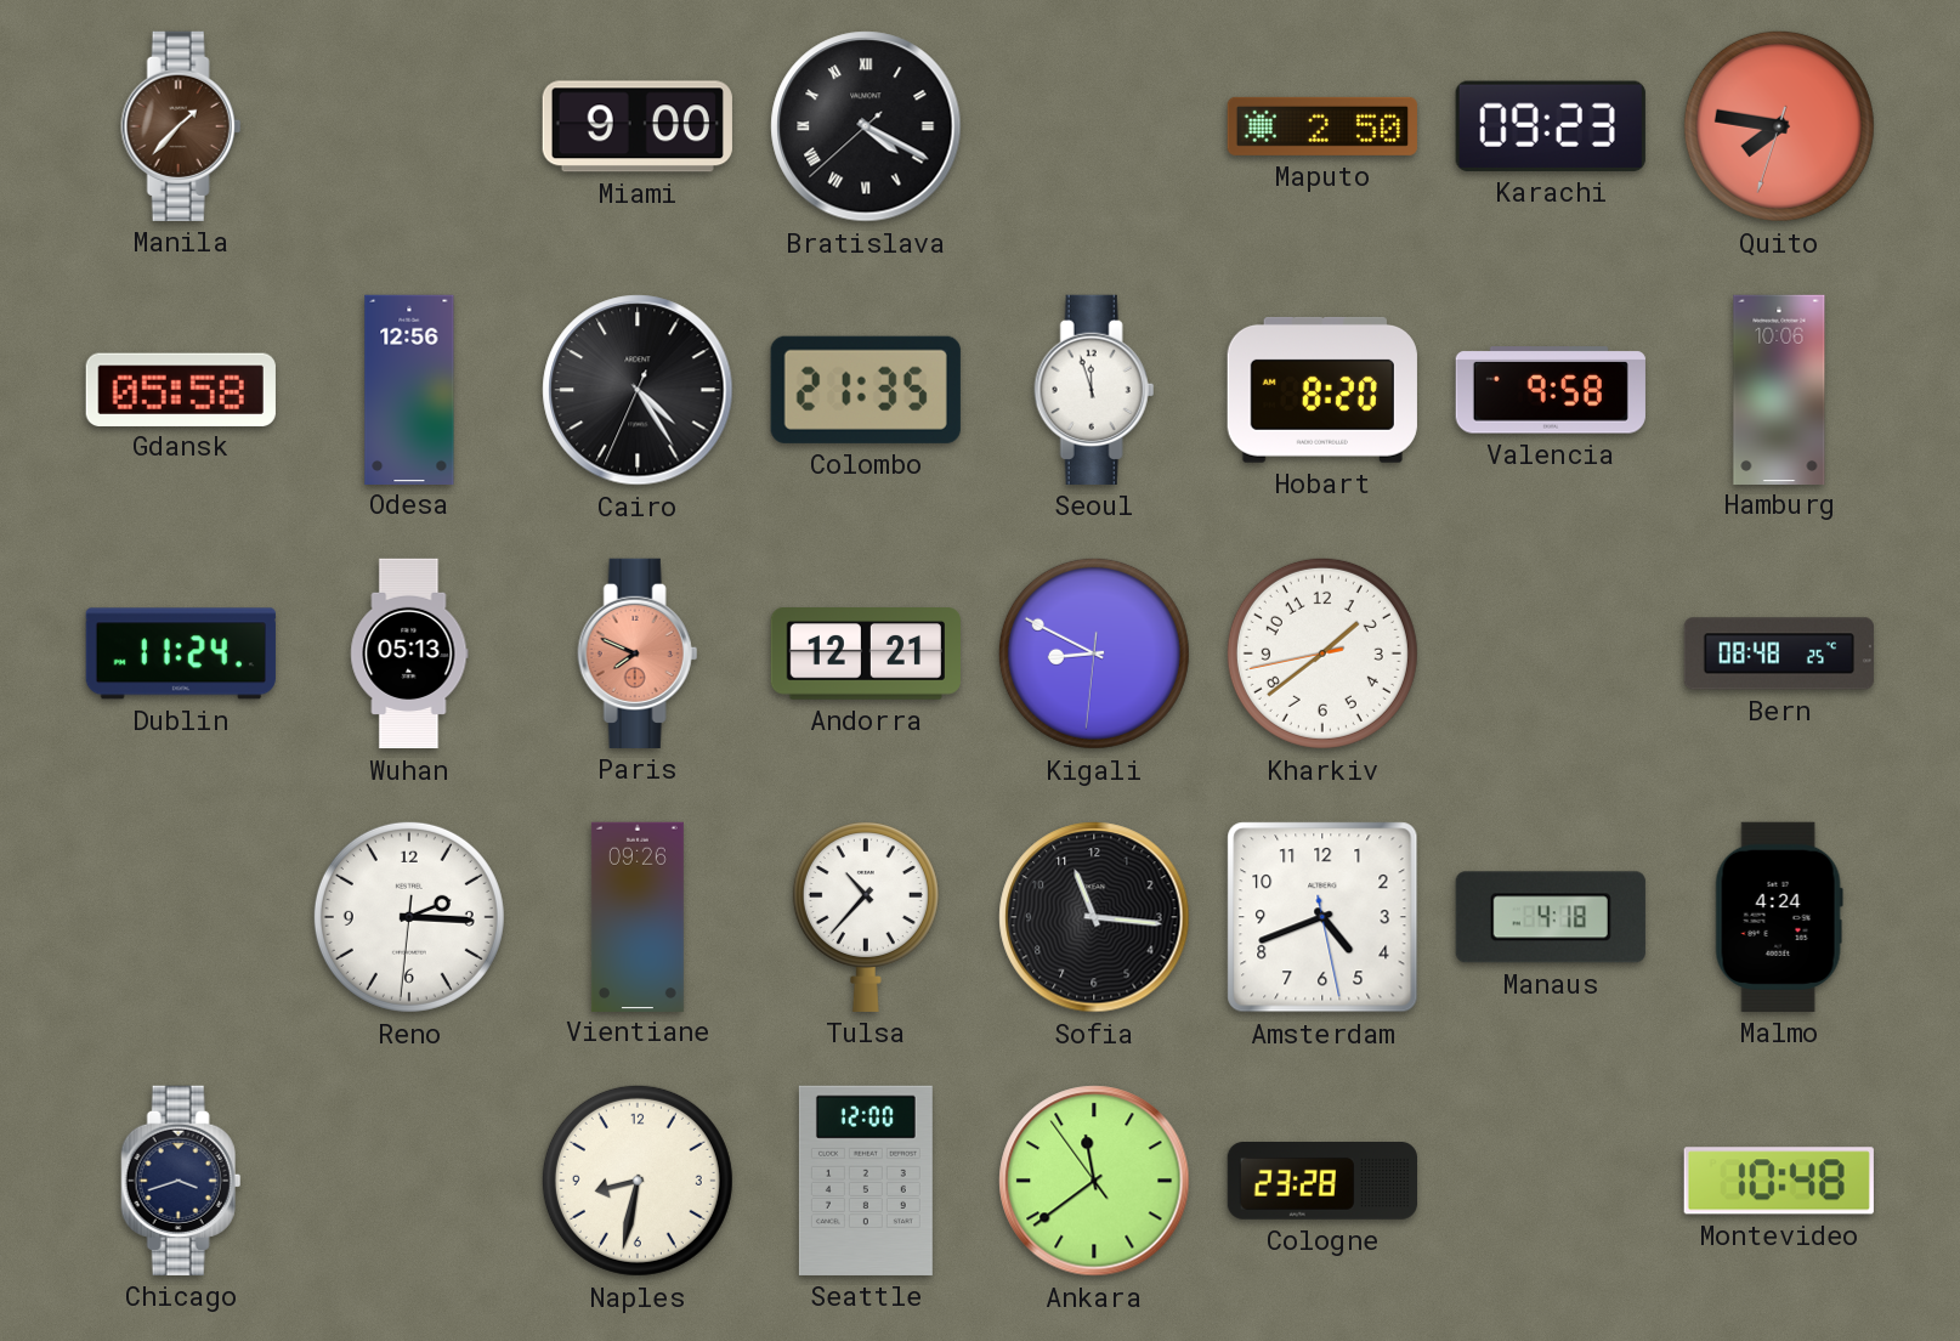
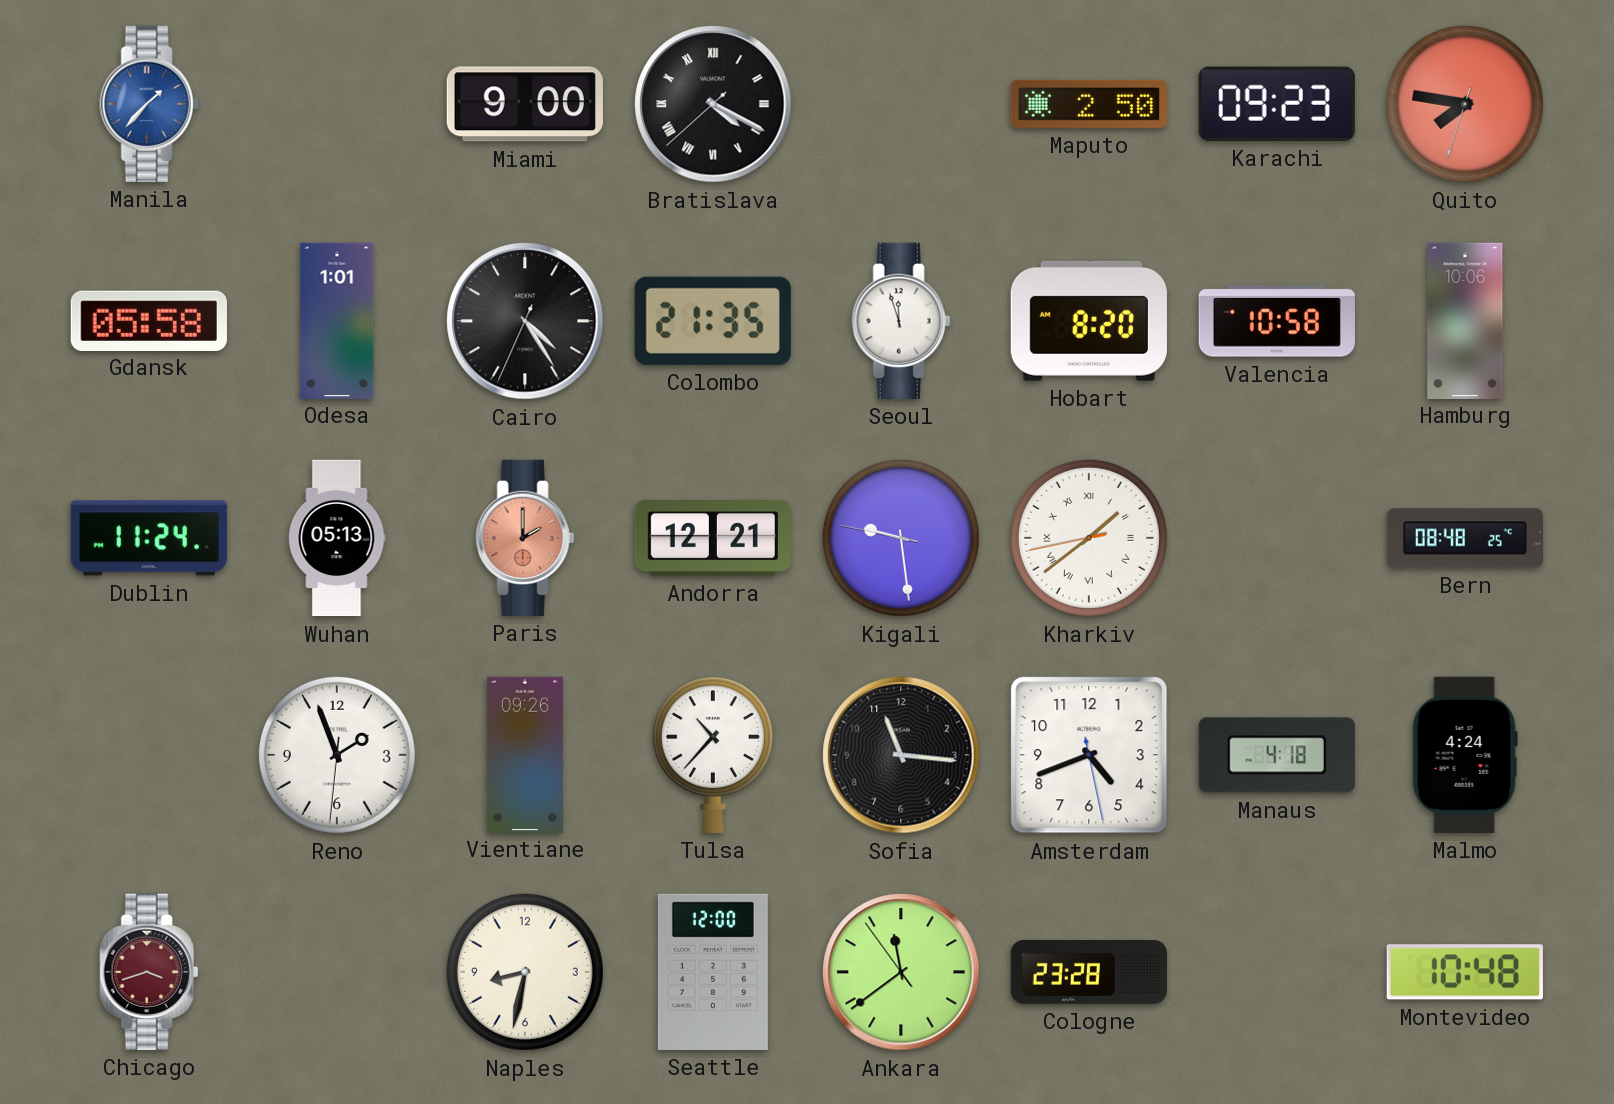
Manila dial: brown -> blue (149, 104)
Odesa: 12:56 -> 1:01 (337, 320)
Valencia: 9:58 -> 10:58 (1277, 321)
Paris: 7:49 -> 2:00 (525, 538)
Kigali: 8:49 -> 9:28 (901, 538)
Kharkiv numerals: Arabic -> Roman (1089, 538)
Reno: 2:15 -> 1:56 (337, 755)
Chicago dial: navy -> burgundy (149, 972)
